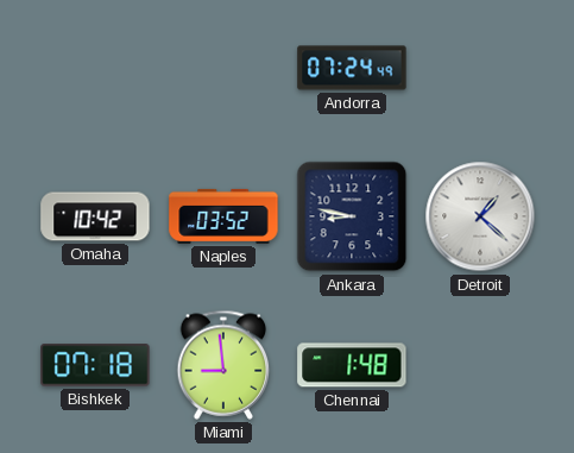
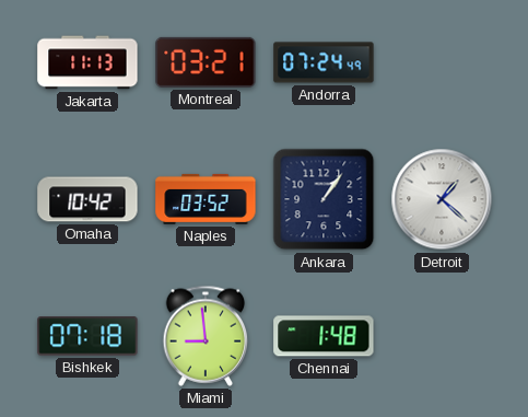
Jakarta: none -> 11:13 (87, 62)
Montreal: none -> 03:21 (206, 62)
Ankara: 8:47 -> 1:06 (324, 199)
